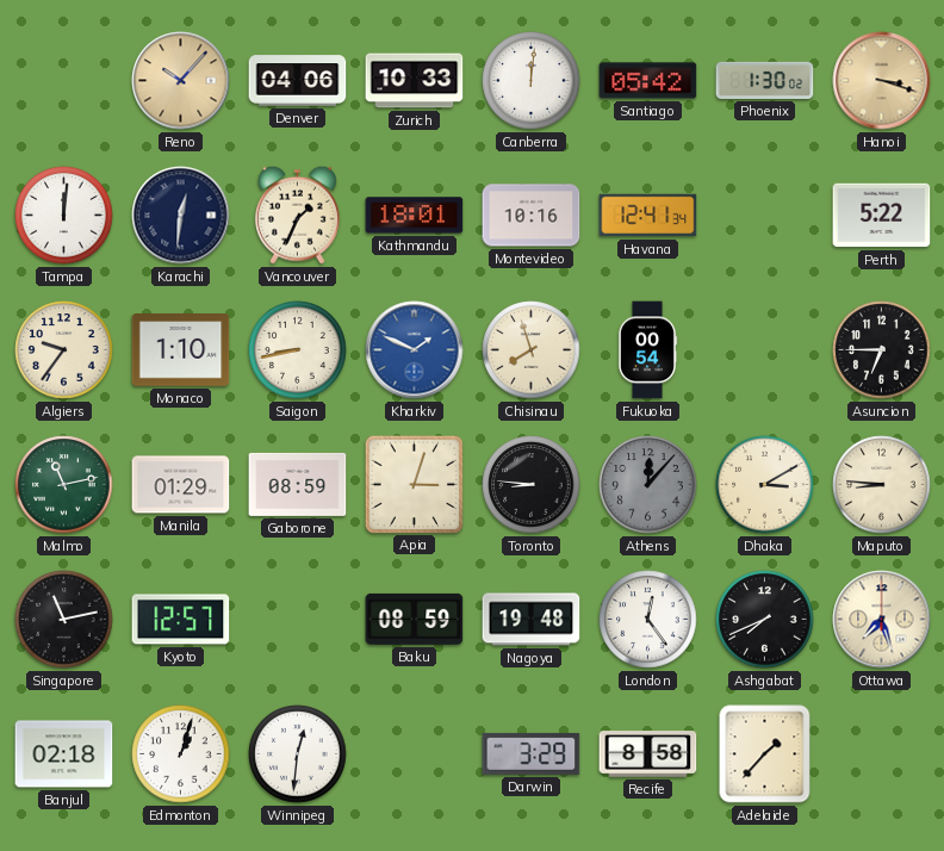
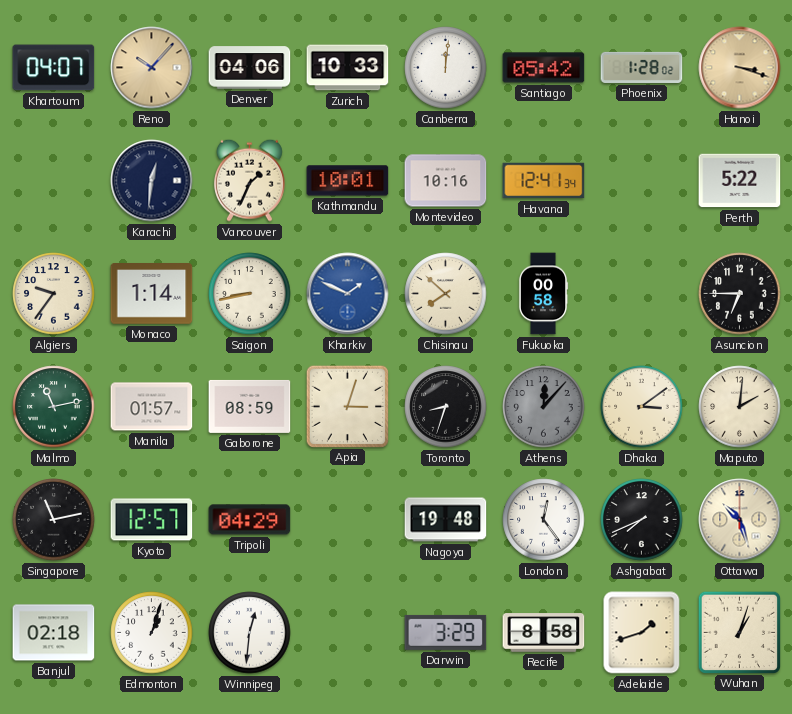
Khartoum: none -> 04:07 (54, 68)
Phoenix: 1:30 -> 1:28 (642, 67)
Tampa: 12:01 -> none (64, 216)
Kathmandu: 18:01 -> 10:01 (348, 181)
Monaco: 1:10 -> 1:14 (152, 294)
Chisinau: 7:57 -> 7:52 (446, 294)
Fukuoka: 00:54 -> 00:58 (543, 294)
Manila: 01:29 -> 01:57 (152, 407)
Toronto: 8:46 -> 8:33 (446, 407)
Dhaka: 3:10 -> 3:09 (642, 407)
Maputo: 8:46 -> 2:01 (740, 407)
Tripoli: none -> 04:29 (250, 520)
Baku: 08:59 -> none (415, 619)
Ottawa: 7:27 -> 10:27 (740, 520)
Adelaide: 1:37 -> 1:42 (642, 633)
Wuhan: none -> 1:03 (739, 632)
